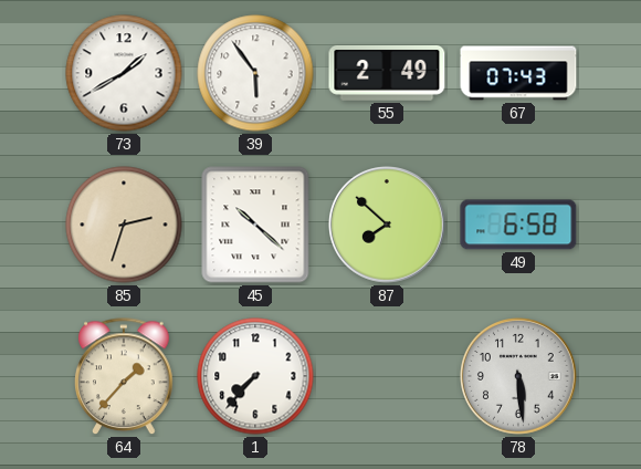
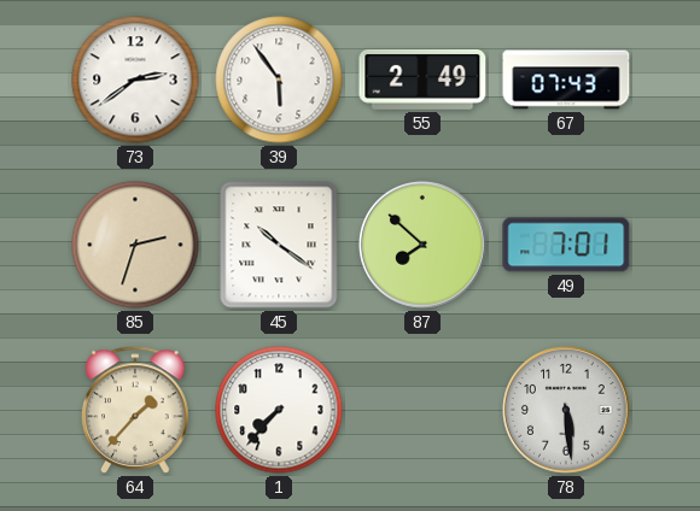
73: 1:40 -> 2:39 (135, 80)
45: 10:22 -> 10:21 (279, 245)
49: 6:58 -> 7:01 (566, 245)
